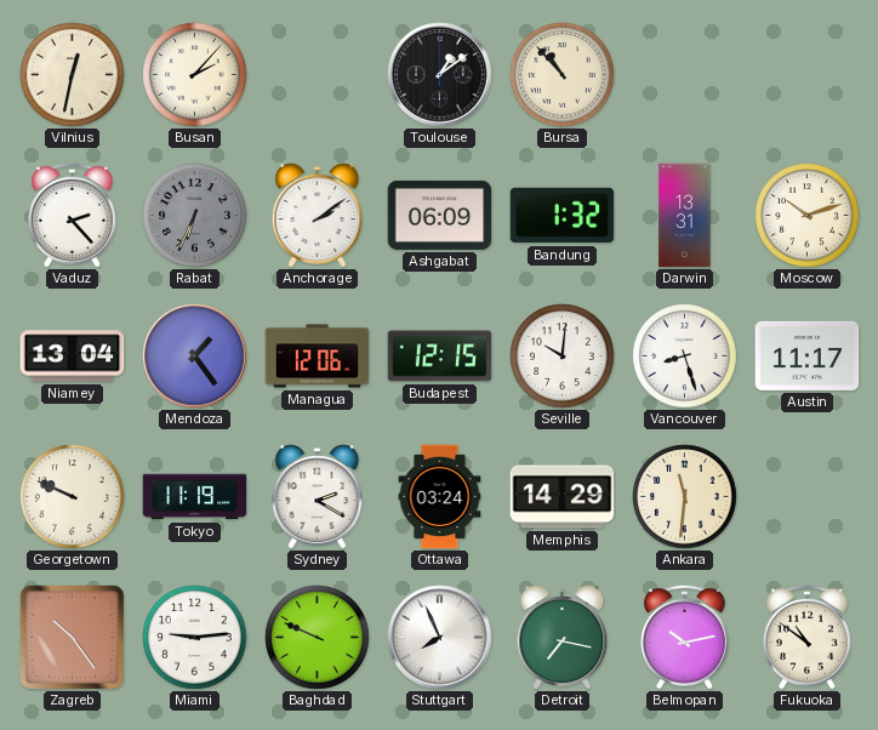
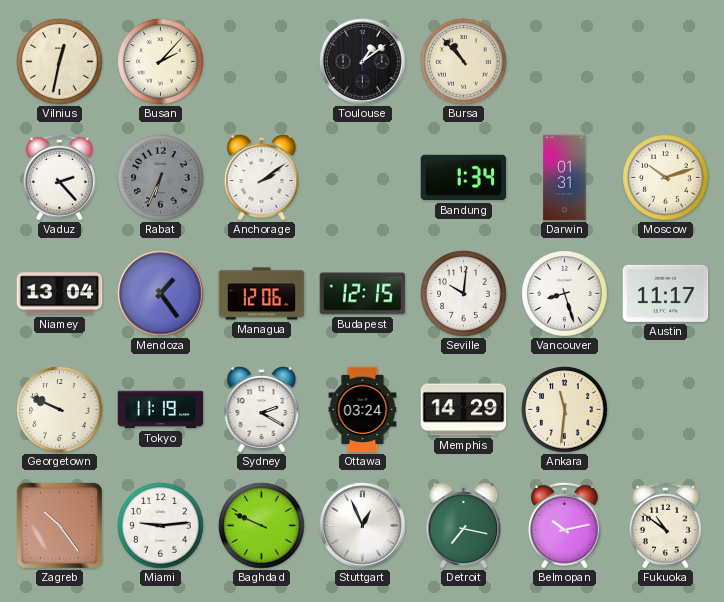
Ashgabat: 06:09 -> none (440, 215)
Bandung: 1:32 -> 1:34 (464, 178)
Darwin: 13:31 -> 01:31 (565, 178)
Stuttgart: 7:56 -> 12:56 (363, 526)
